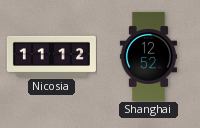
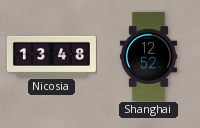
Nicosia: 11:12 -> 13:48 (51, 56)
